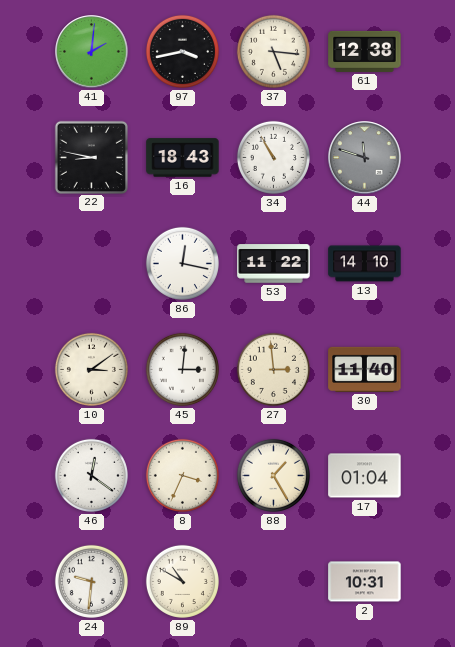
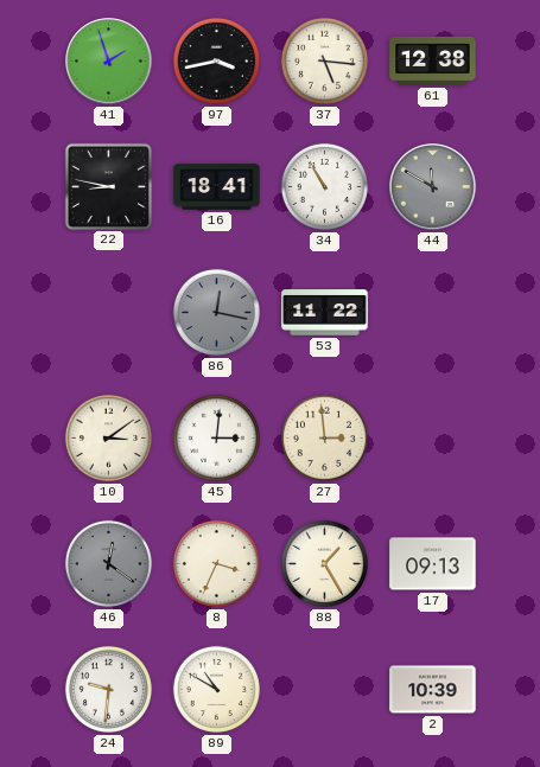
41: 2:01 -> 1:57 (109, 62)
16: 18:43 -> 18:41 (217, 187)
44: 11:48 -> 11:50 (433, 187)
86 dial: white -> grey (216, 312)
13: 14:10 -> none (365, 264)
30: 11:40 -> none (365, 369)
46 dial: white -> grey (108, 563)
17: 01:04 -> 09:13 (433, 564)
2: 10:31 -> 10:39 (433, 690)
